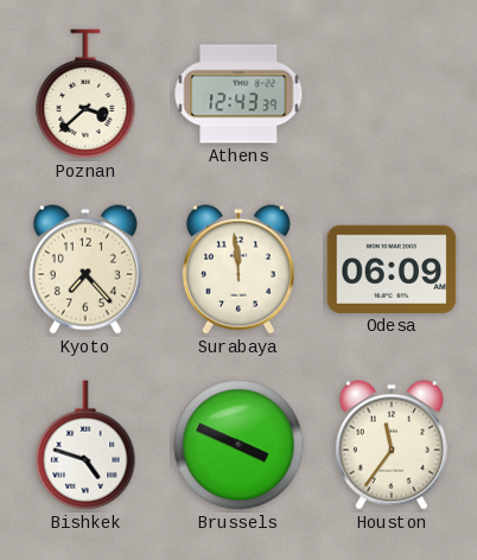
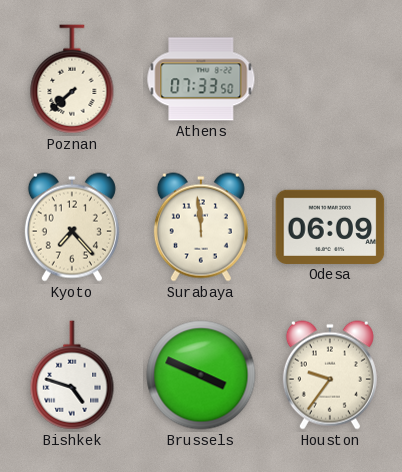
Poznan: 3:38 -> 7:38 (72, 79)
Athens: 12:43 -> 07:33 (201, 79)
Houston: 11:36 -> 9:36 (330, 375)
